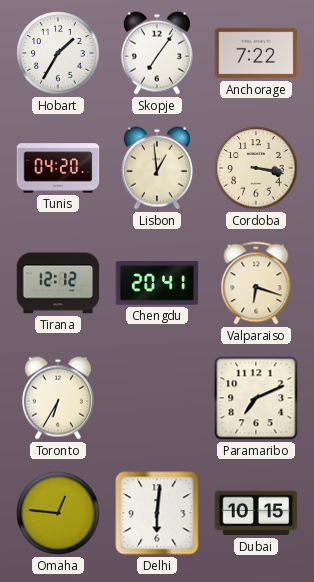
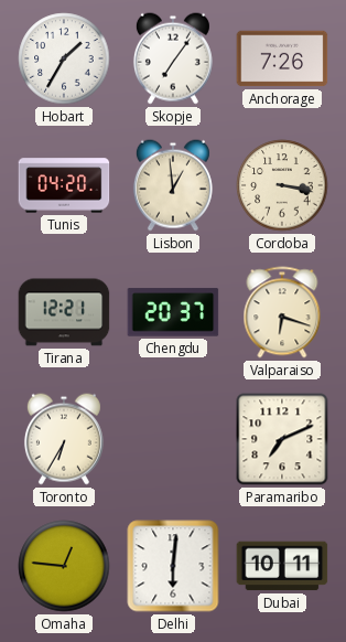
Anchorage: 7:22 -> 7:26 (282, 58)
Tirana: 12:12 -> 12:21 (64, 312)
Chengdu: 20:41 -> 20:37 (173, 312)
Dubai: 10:15 -> 10:11 (282, 566)
